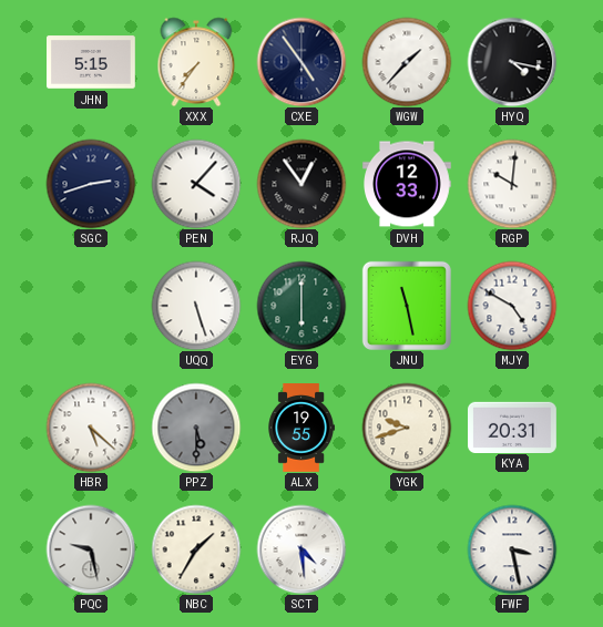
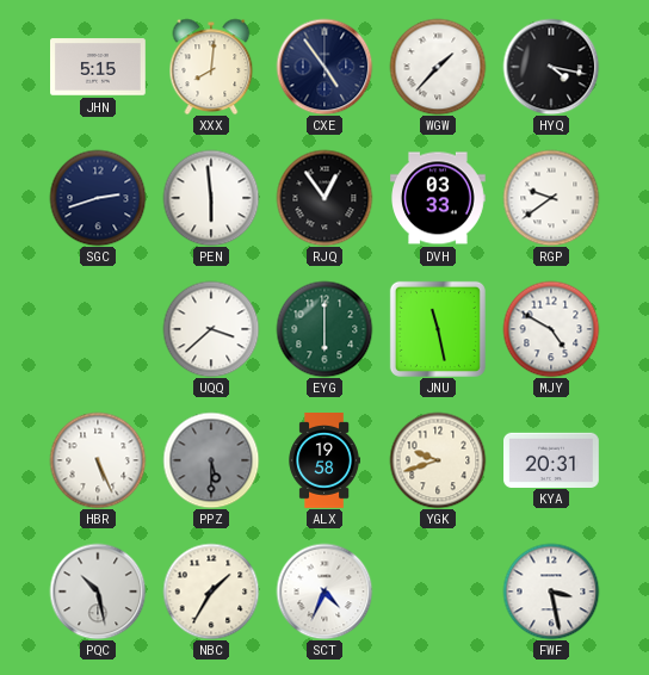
XXX: 7:36 -> 8:01 (211, 67)
PEN: 4:07 -> 5:59 (211, 198)
DVH: 12:33 -> 03:33 (439, 198)
RGP: 10:01 -> 9:39 (551, 198)
UQQ: 5:27 -> 3:38 (211, 329)
HBR: 5:22 -> 5:26 (98, 460)
ALX: 19:55 -> 19:58 (324, 462)
PQC: 9:28 -> 10:28 (98, 592)
SCT: 4:29 -> 4:34 (324, 592)
